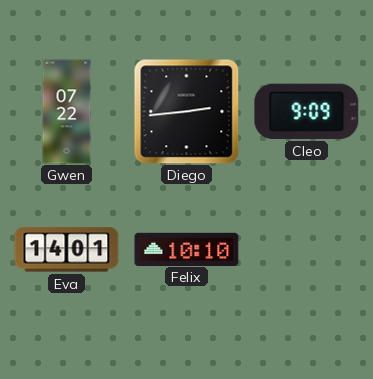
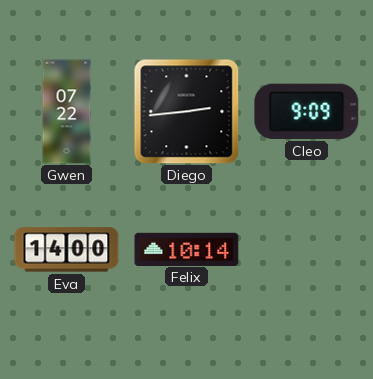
Eva: 14:01 -> 14:00 (67, 250)
Felix: 10:10 -> 10:14 (187, 249)
